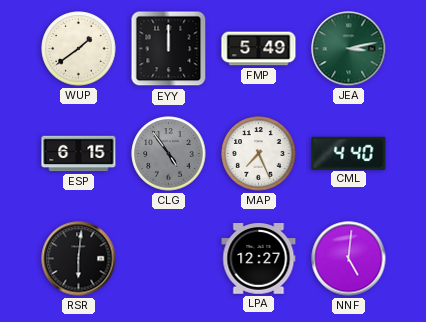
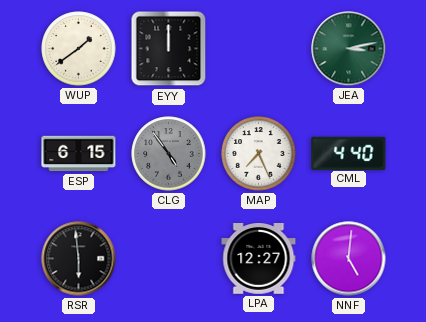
FMP: 5:49 -> none (259, 49)
RSR: 6:01 -> 5:59 (79, 259)
